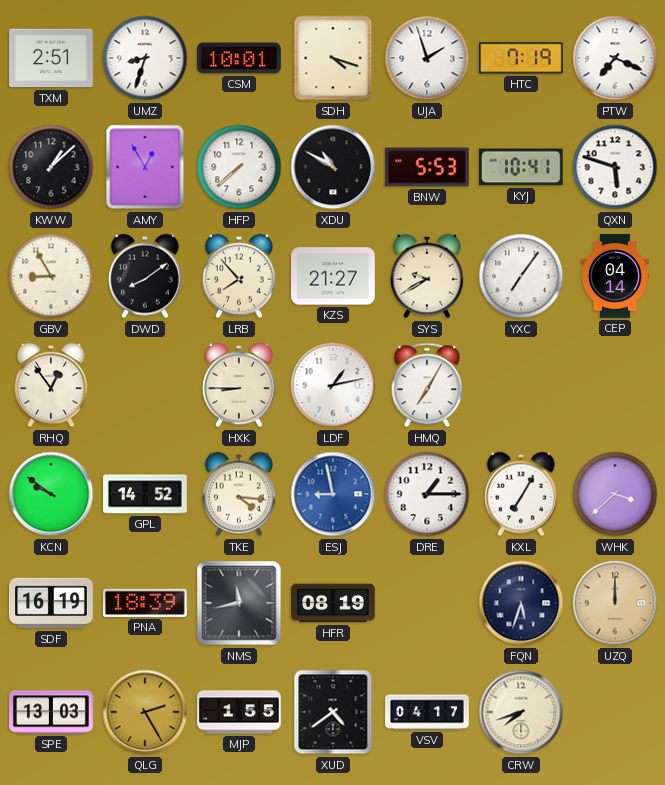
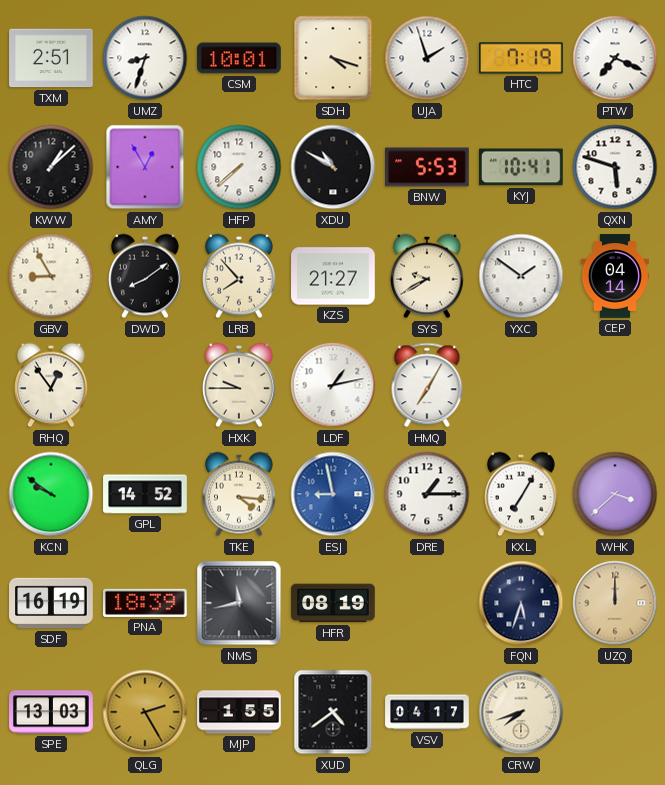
YXC: 7:06 -> 1:51 (521, 276)
HXK: 8:45 -> 9:45 (240, 385)
